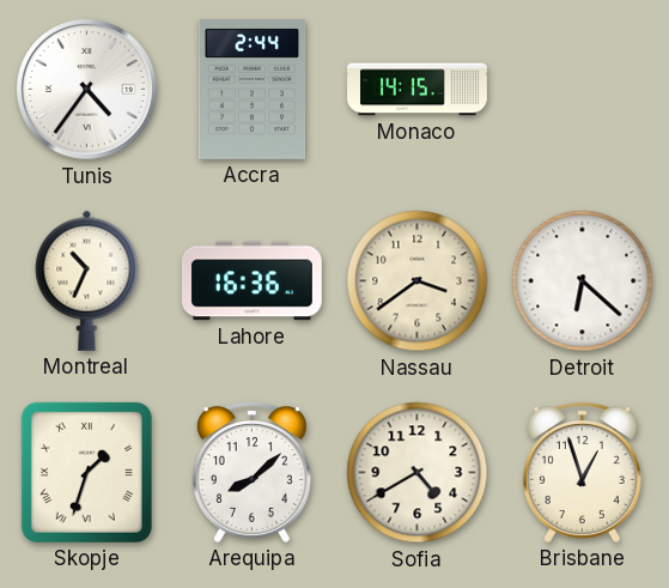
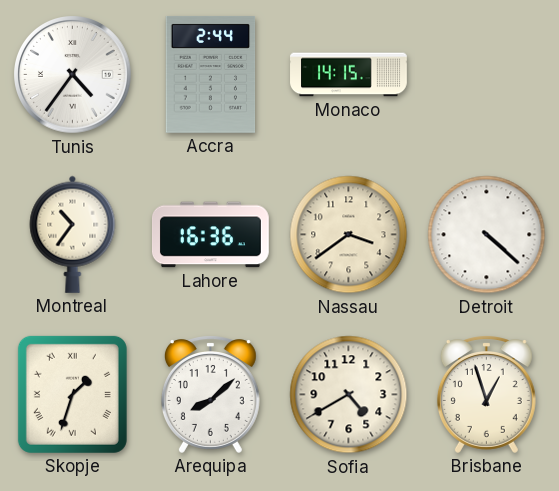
Montreal: 10:34 -> 10:36 (73, 234)
Detroit: 6:22 -> 4:22 (487, 235)
